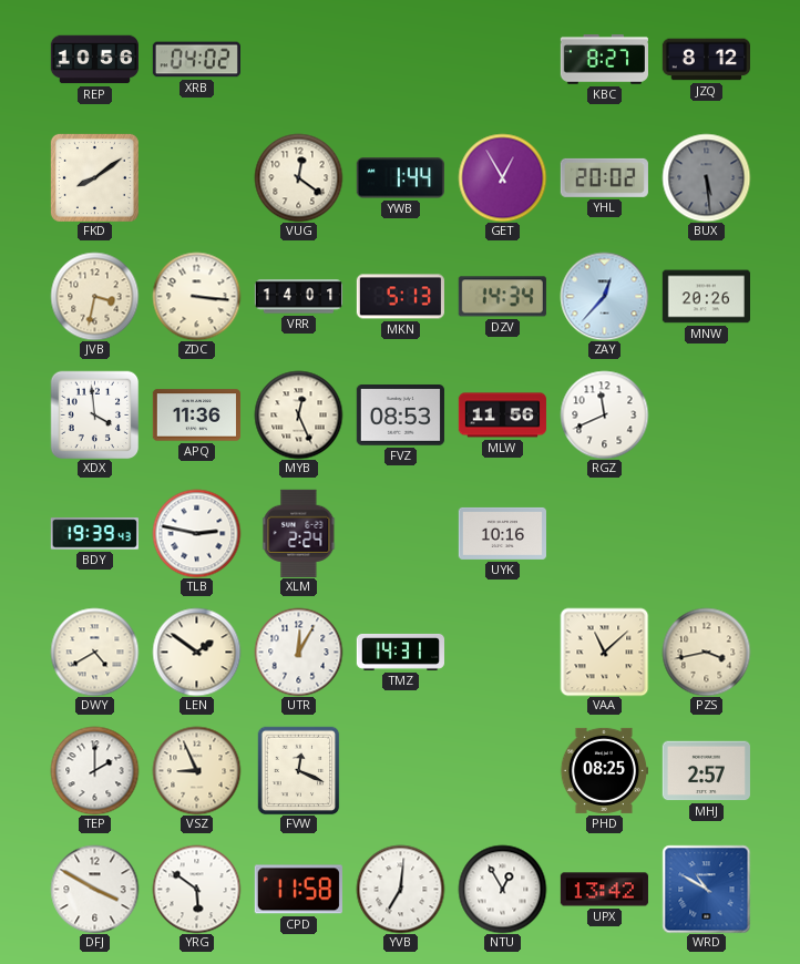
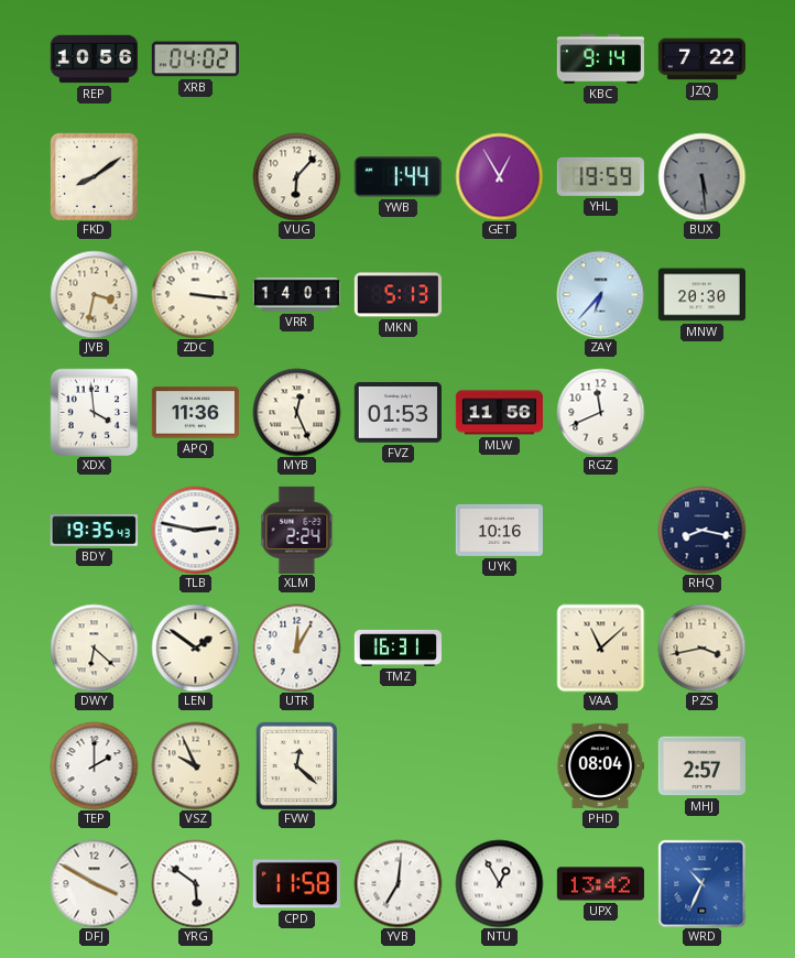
KBC: 8:27 -> 9:14 (600, 59)
JZQ: 8:12 -> 7:22 (701, 59)
VUG: 12:21 -> 6:07 (296, 176)
YHL: 20:02 -> 19:59 (600, 176)
DZV: 14:34 -> none (502, 297)
ZAY: 12:37 -> 6:37 (600, 294)
MNW: 20:26 -> 20:30 (701, 295)
FVZ: 08:53 -> 01:53 (397, 413)
BDY: 19:39 -> 19:35 (94, 531)
RHQ: none -> 8:17 (701, 530)
DWY: 4:40 -> 6:22 (94, 647)
TMZ: 14:31 -> 16:31 (397, 647)
VSZ: 8:56 -> 9:56 (195, 765)
FVW: 12:19 -> 12:22 (297, 765)
PHD: 08:25 -> 08:04 (600, 765)
WRD: 10:50 -> 10:34 (701, 883)
